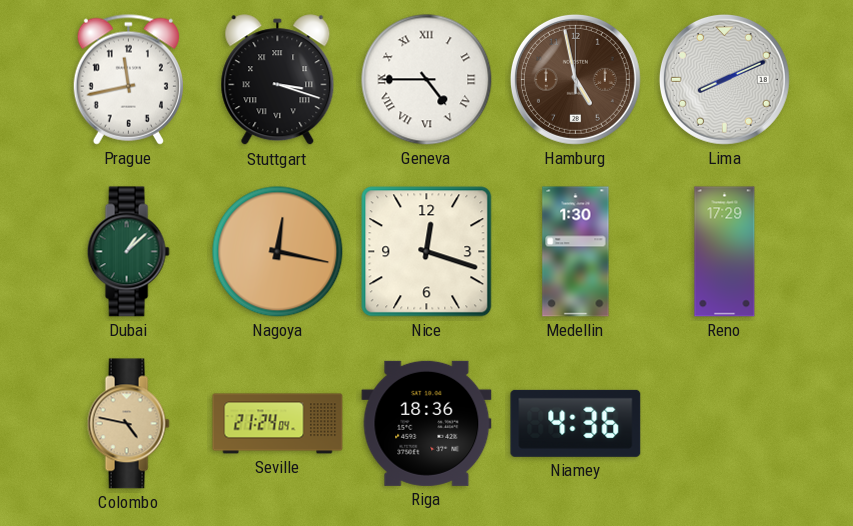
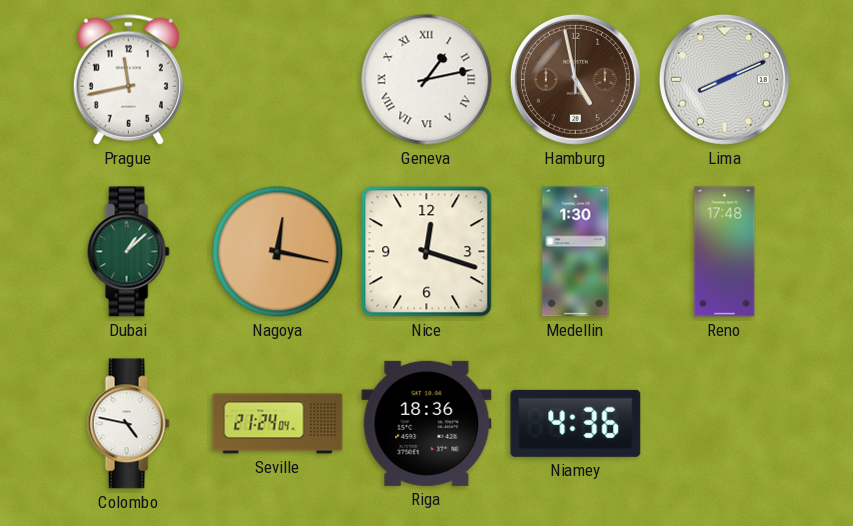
Stuttgart: 3:18 -> none (278, 80)
Geneva: 4:45 -> 1:13 (427, 80)
Reno: 17:29 -> 17:48 (725, 252)
Colombo dial: champagne -> white (128, 424)
